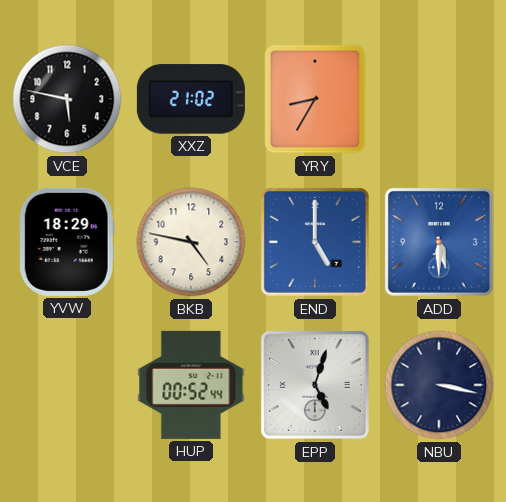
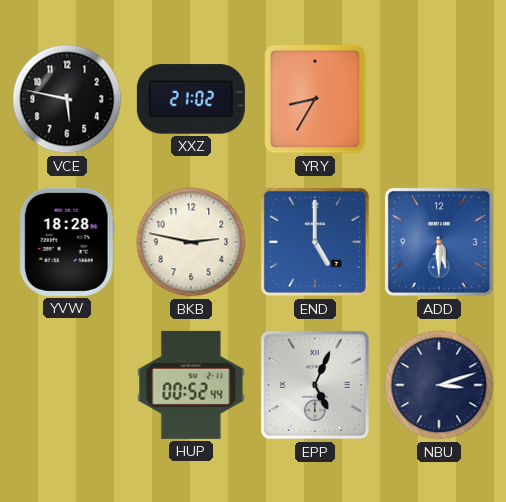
YVW: 18:29 -> 18:28 (67, 242)
BKB: 4:47 -> 2:47 (191, 242)
EPP: 5:03 -> 5:04 (315, 385)
NBU: 3:17 -> 3:12 (439, 385)
